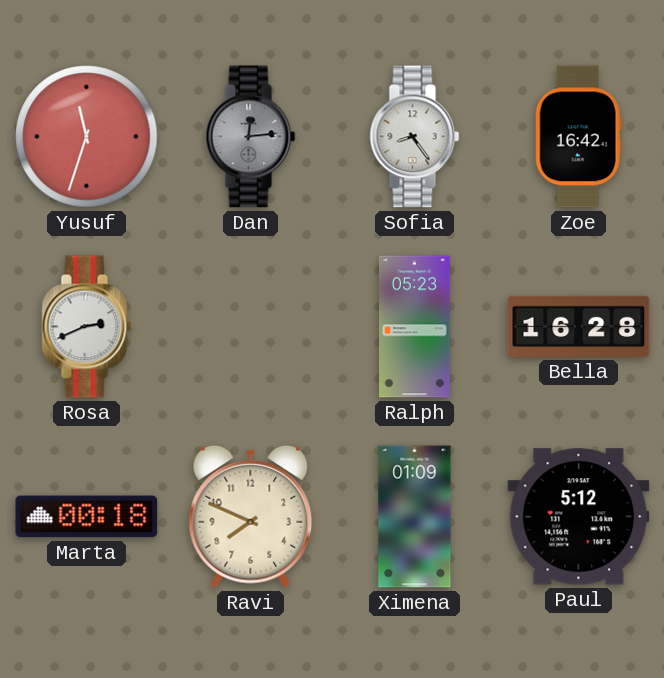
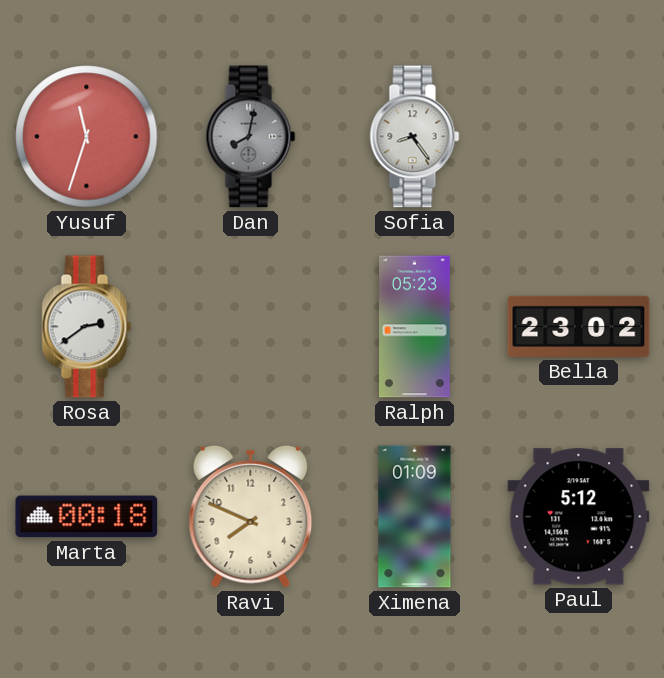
Dan: 12:14 -> 8:02 (251, 137)
Zoe: 16:42 -> none (578, 137)
Rosa: 2:41 -> 2:39 (87, 327)
Bella: 16:28 -> 23:02 (579, 326)
